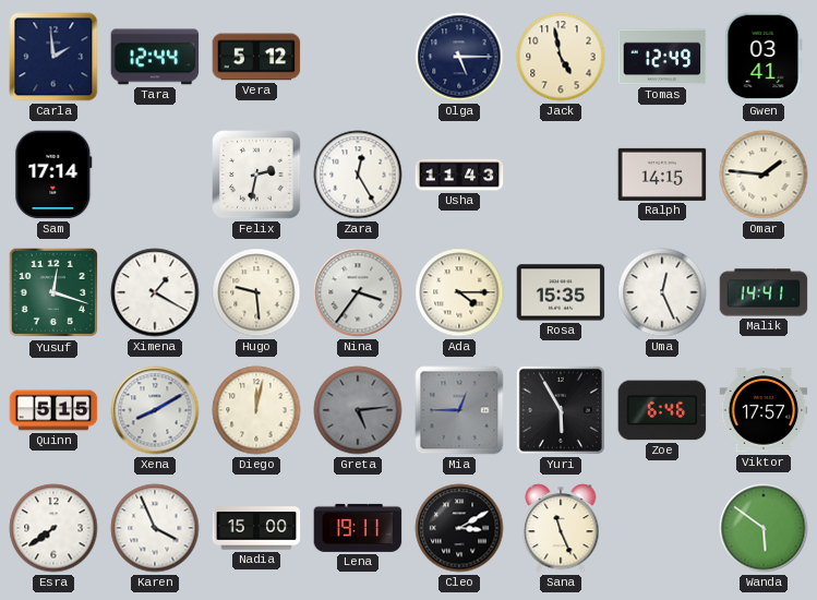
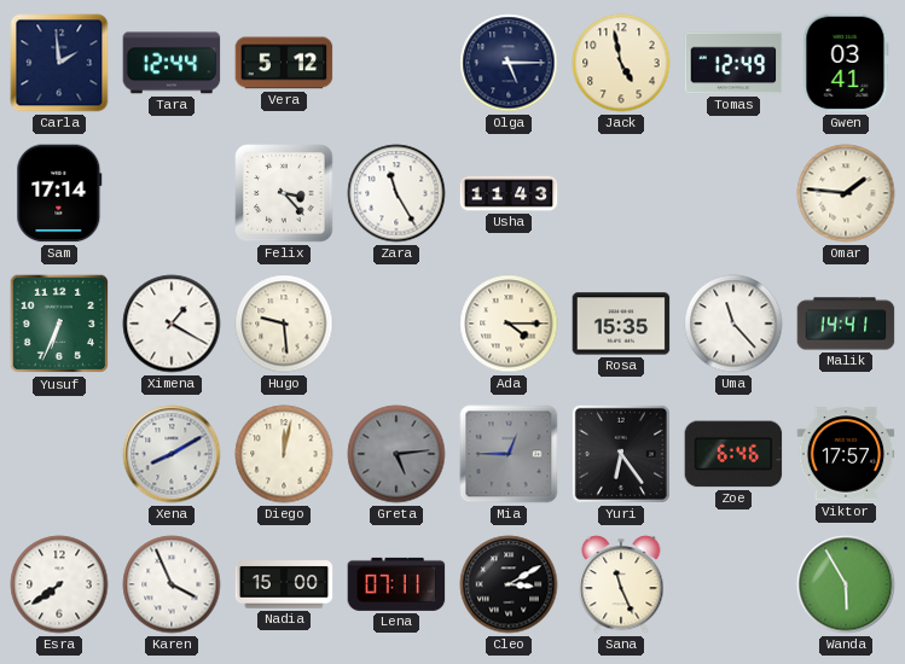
Felix: 2:32 -> 3:23 (284, 193)
Zara: 12:25 -> 11:25 (396, 193)
Ralph: 14:15 -> none (662, 175)
Yusuf: 12:18 -> 6:34 (59, 324)
Nina: 3:36 -> none (358, 292)
Uma: 12:26 -> 11:23 (733, 324)
Quinn: 5:15 -> none (53, 410)
Yuri: 5:55 -> 6:24 (621, 454)
Lena: 19:11 -> 07:11 (396, 584)
Wanda: 5:51 -> 5:55 (846, 584)
